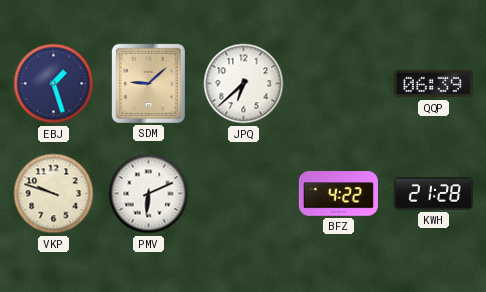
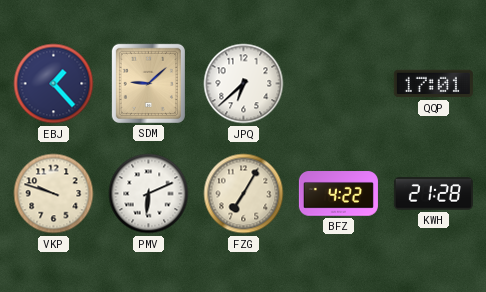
EBJ: 1:27 -> 1:23 (54, 84)
QQP: 06:39 -> 17:01 (433, 84)
FZG: none -> 7:05 (244, 194)
